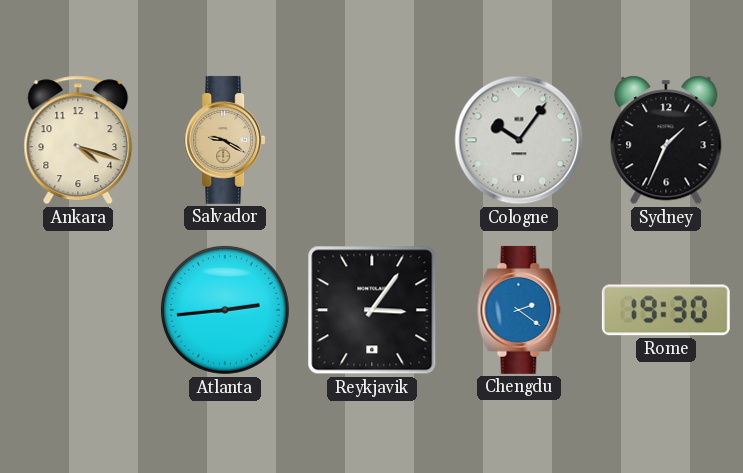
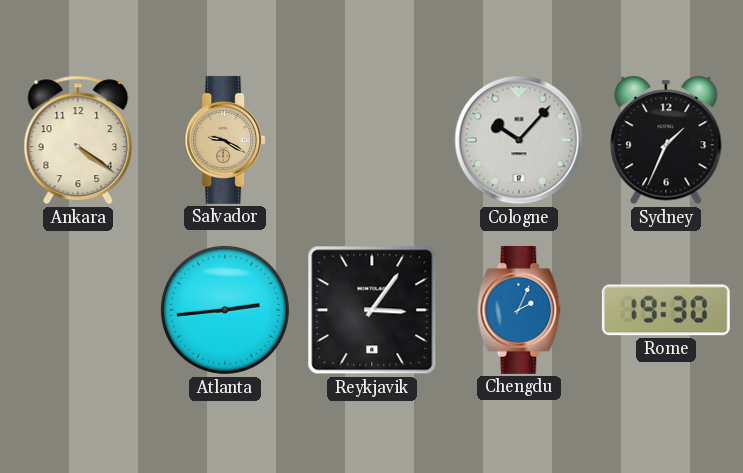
Ankara: 4:18 -> 4:21 (78, 140)
Cologne: 10:06 -> 10:07 (519, 140)
Chengdu: 2:21 -> 2:04 (519, 310)
